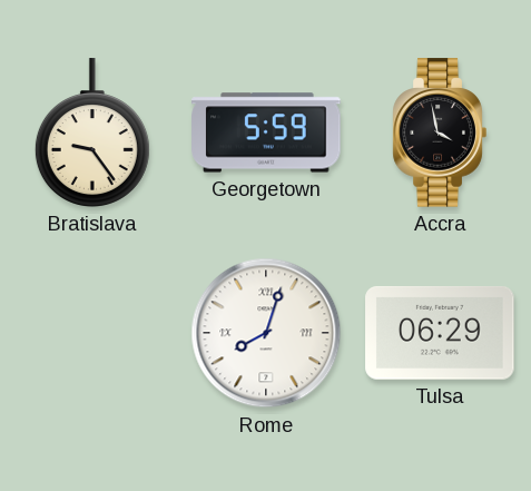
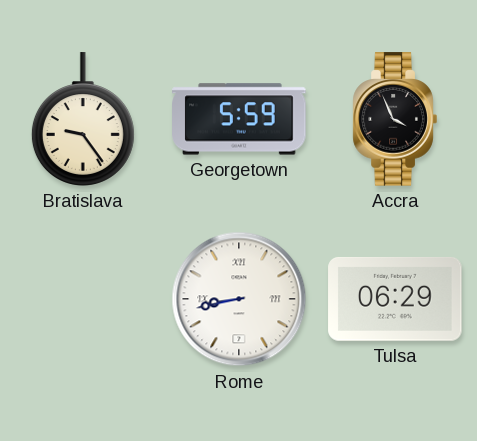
Accra: 3:58 -> 3:56 (395, 119)
Rome: 8:03 -> 8:43 (239, 299)
